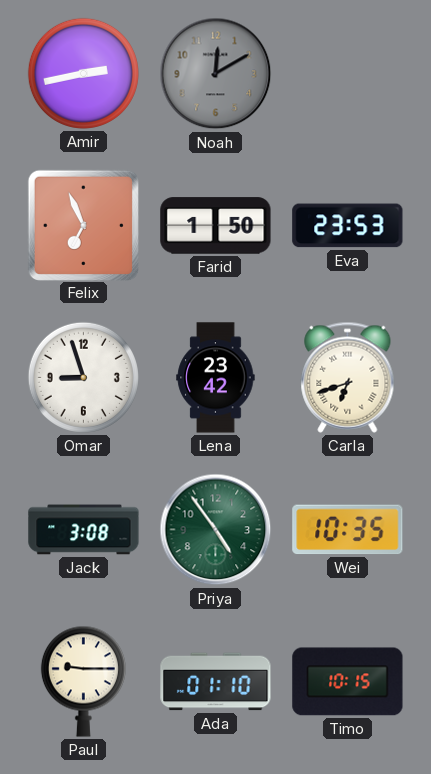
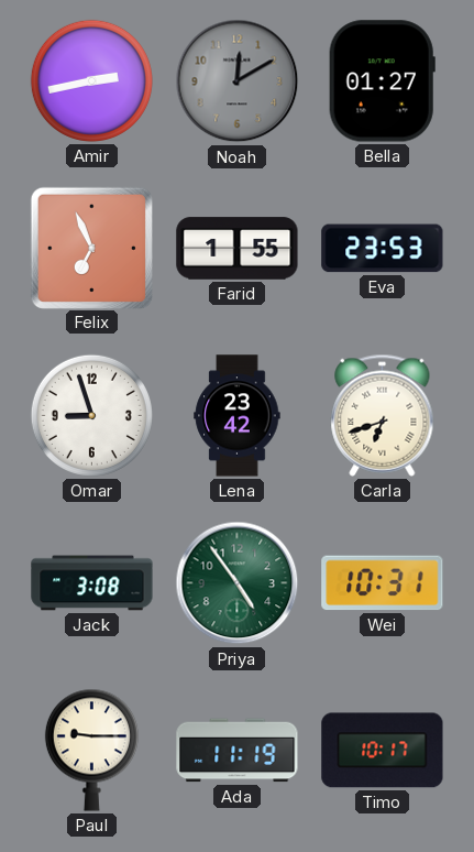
Bella: none -> 01:27 (382, 81)
Farid: 1:50 -> 1:55 (238, 249)
Wei: 10:35 -> 10:31 (383, 583)
Ada: 01:10 -> 11:19 (238, 751)
Timo: 10:15 -> 10:17 (383, 751)
